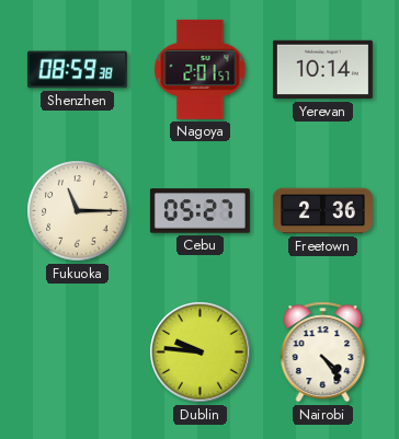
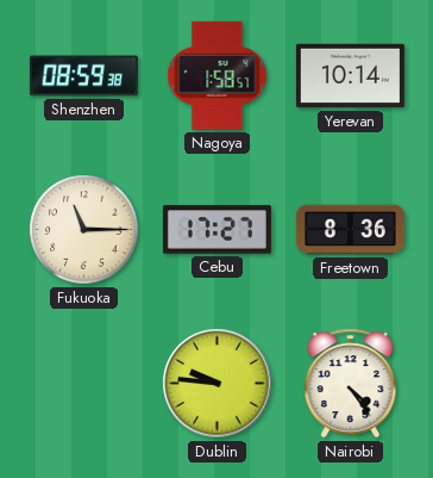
Nagoya: 2:01 -> 1:58 (218, 75)
Cebu: 05:27 -> 17:27 (216, 230)
Freetown: 2:36 -> 8:36 (350, 230)
